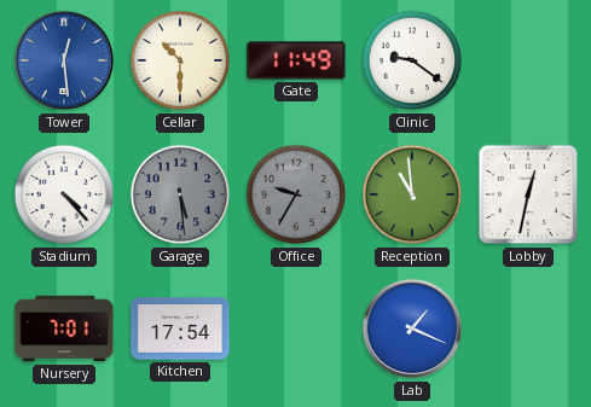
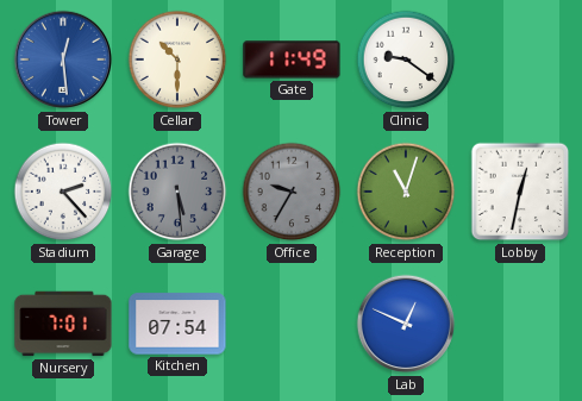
Stadium: 4:23 -> 2:23 (63, 192)
Reception: 10:59 -> 11:03 (406, 192)
Kitchen: 17:54 -> 07:54 (177, 324)
Lab: 1:19 -> 12:49 (406, 324)
